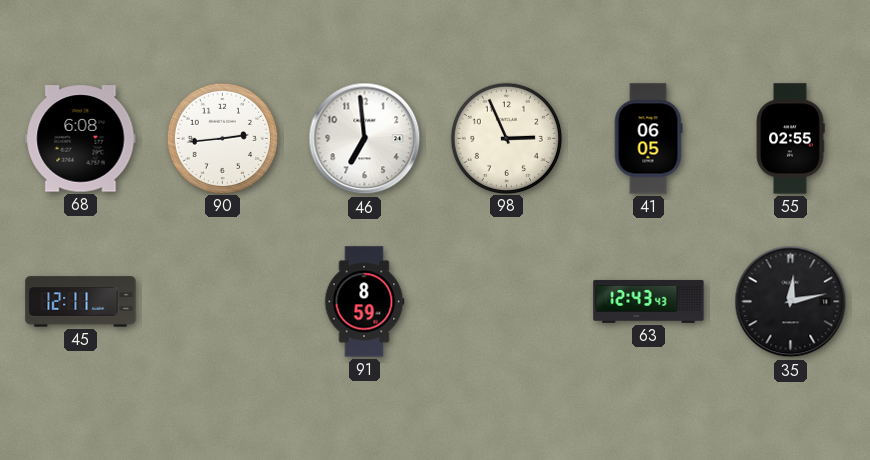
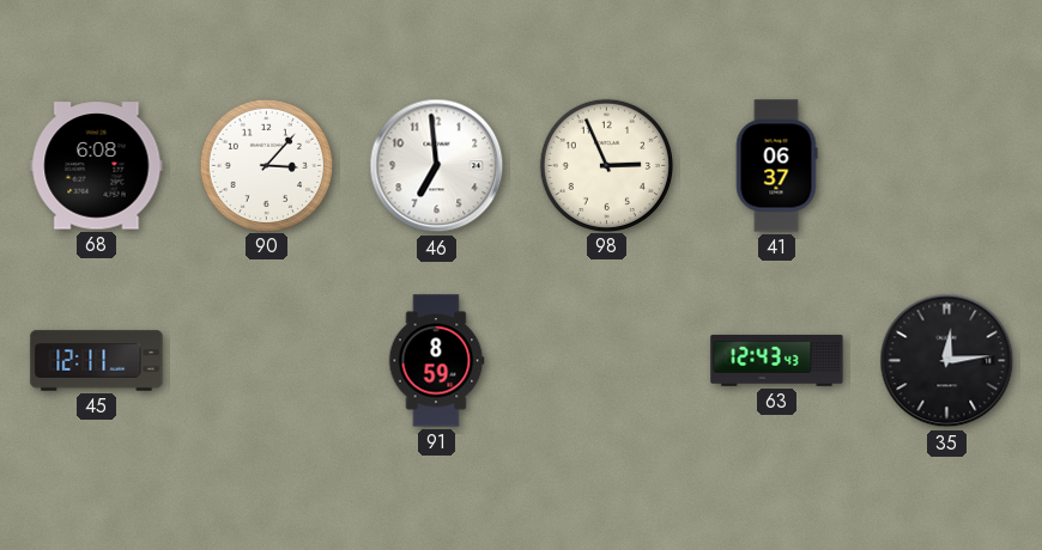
90: 2:44 -> 3:07 (266, 165)
41: 06:05 -> 06:37 (776, 166)
55: 02:55 -> none (790, 139)
35: 12:13 -> 12:14 (947, 361)
